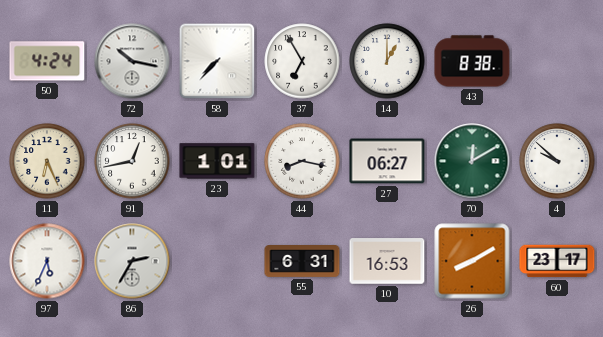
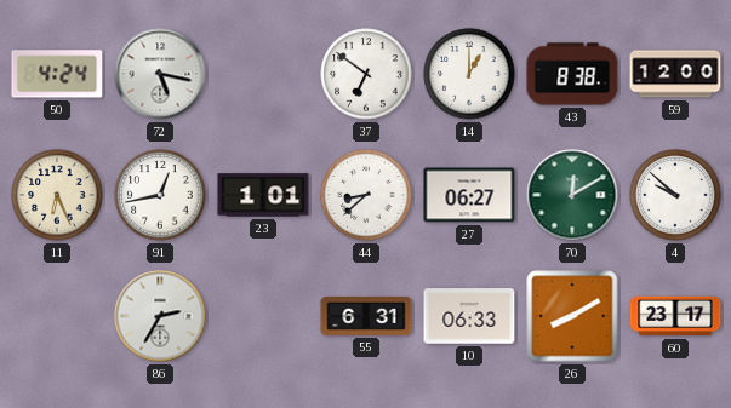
72: 10:17 -> 5:17 (160, 74)
58: 7:37 -> none (217, 61)
37: 6:55 -> 6:51 (366, 74)
59: none -> 12:00 (675, 74)
44: 8:17 -> 8:38 (366, 195)
97: 5:34 -> none (47, 261)
10: 16:53 -> 06:33 (469, 316)
